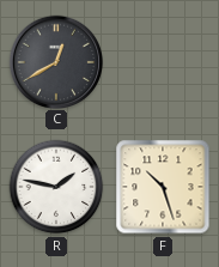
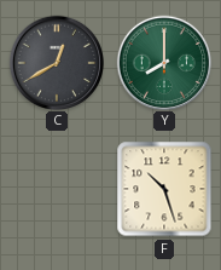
Y: none -> 8:00 (163, 62)
R: 1:47 -> none (56, 187)
